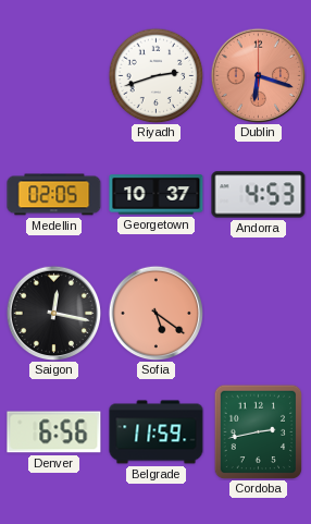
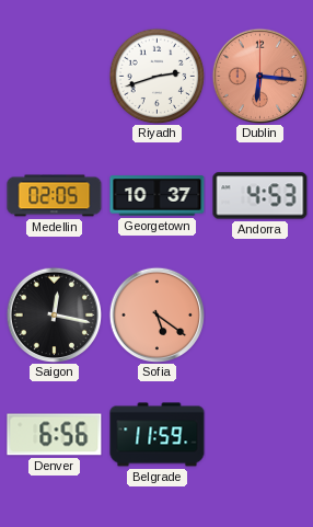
Dublin: 6:18 -> 6:16 (259, 76)
Cordoba: 2:43 -> none (259, 431)
